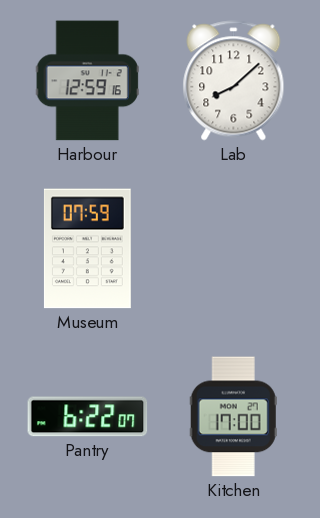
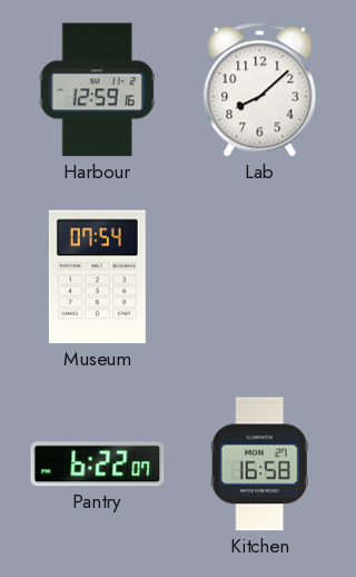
Museum: 07:59 -> 07:54 (97, 277)
Kitchen: 17:00 -> 16:58 (259, 464)
